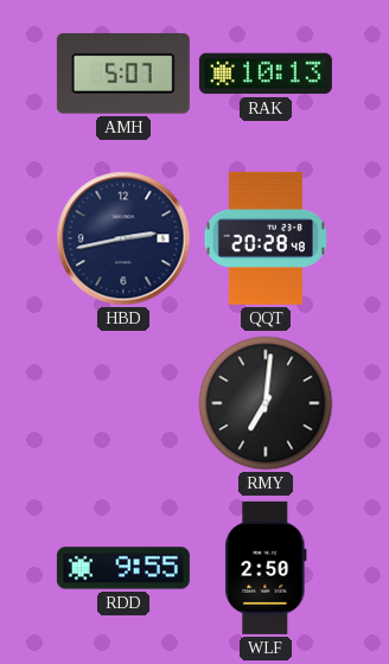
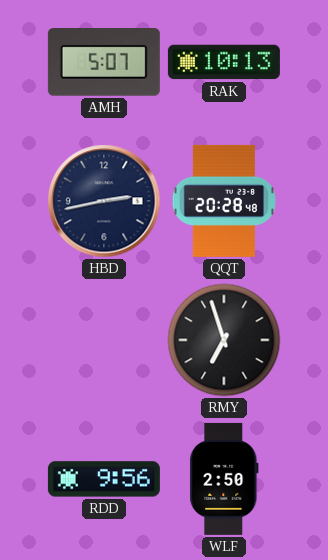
RMY: 7:01 -> 6:57 (224, 340)
RDD: 9:55 -> 9:56 (104, 479)
